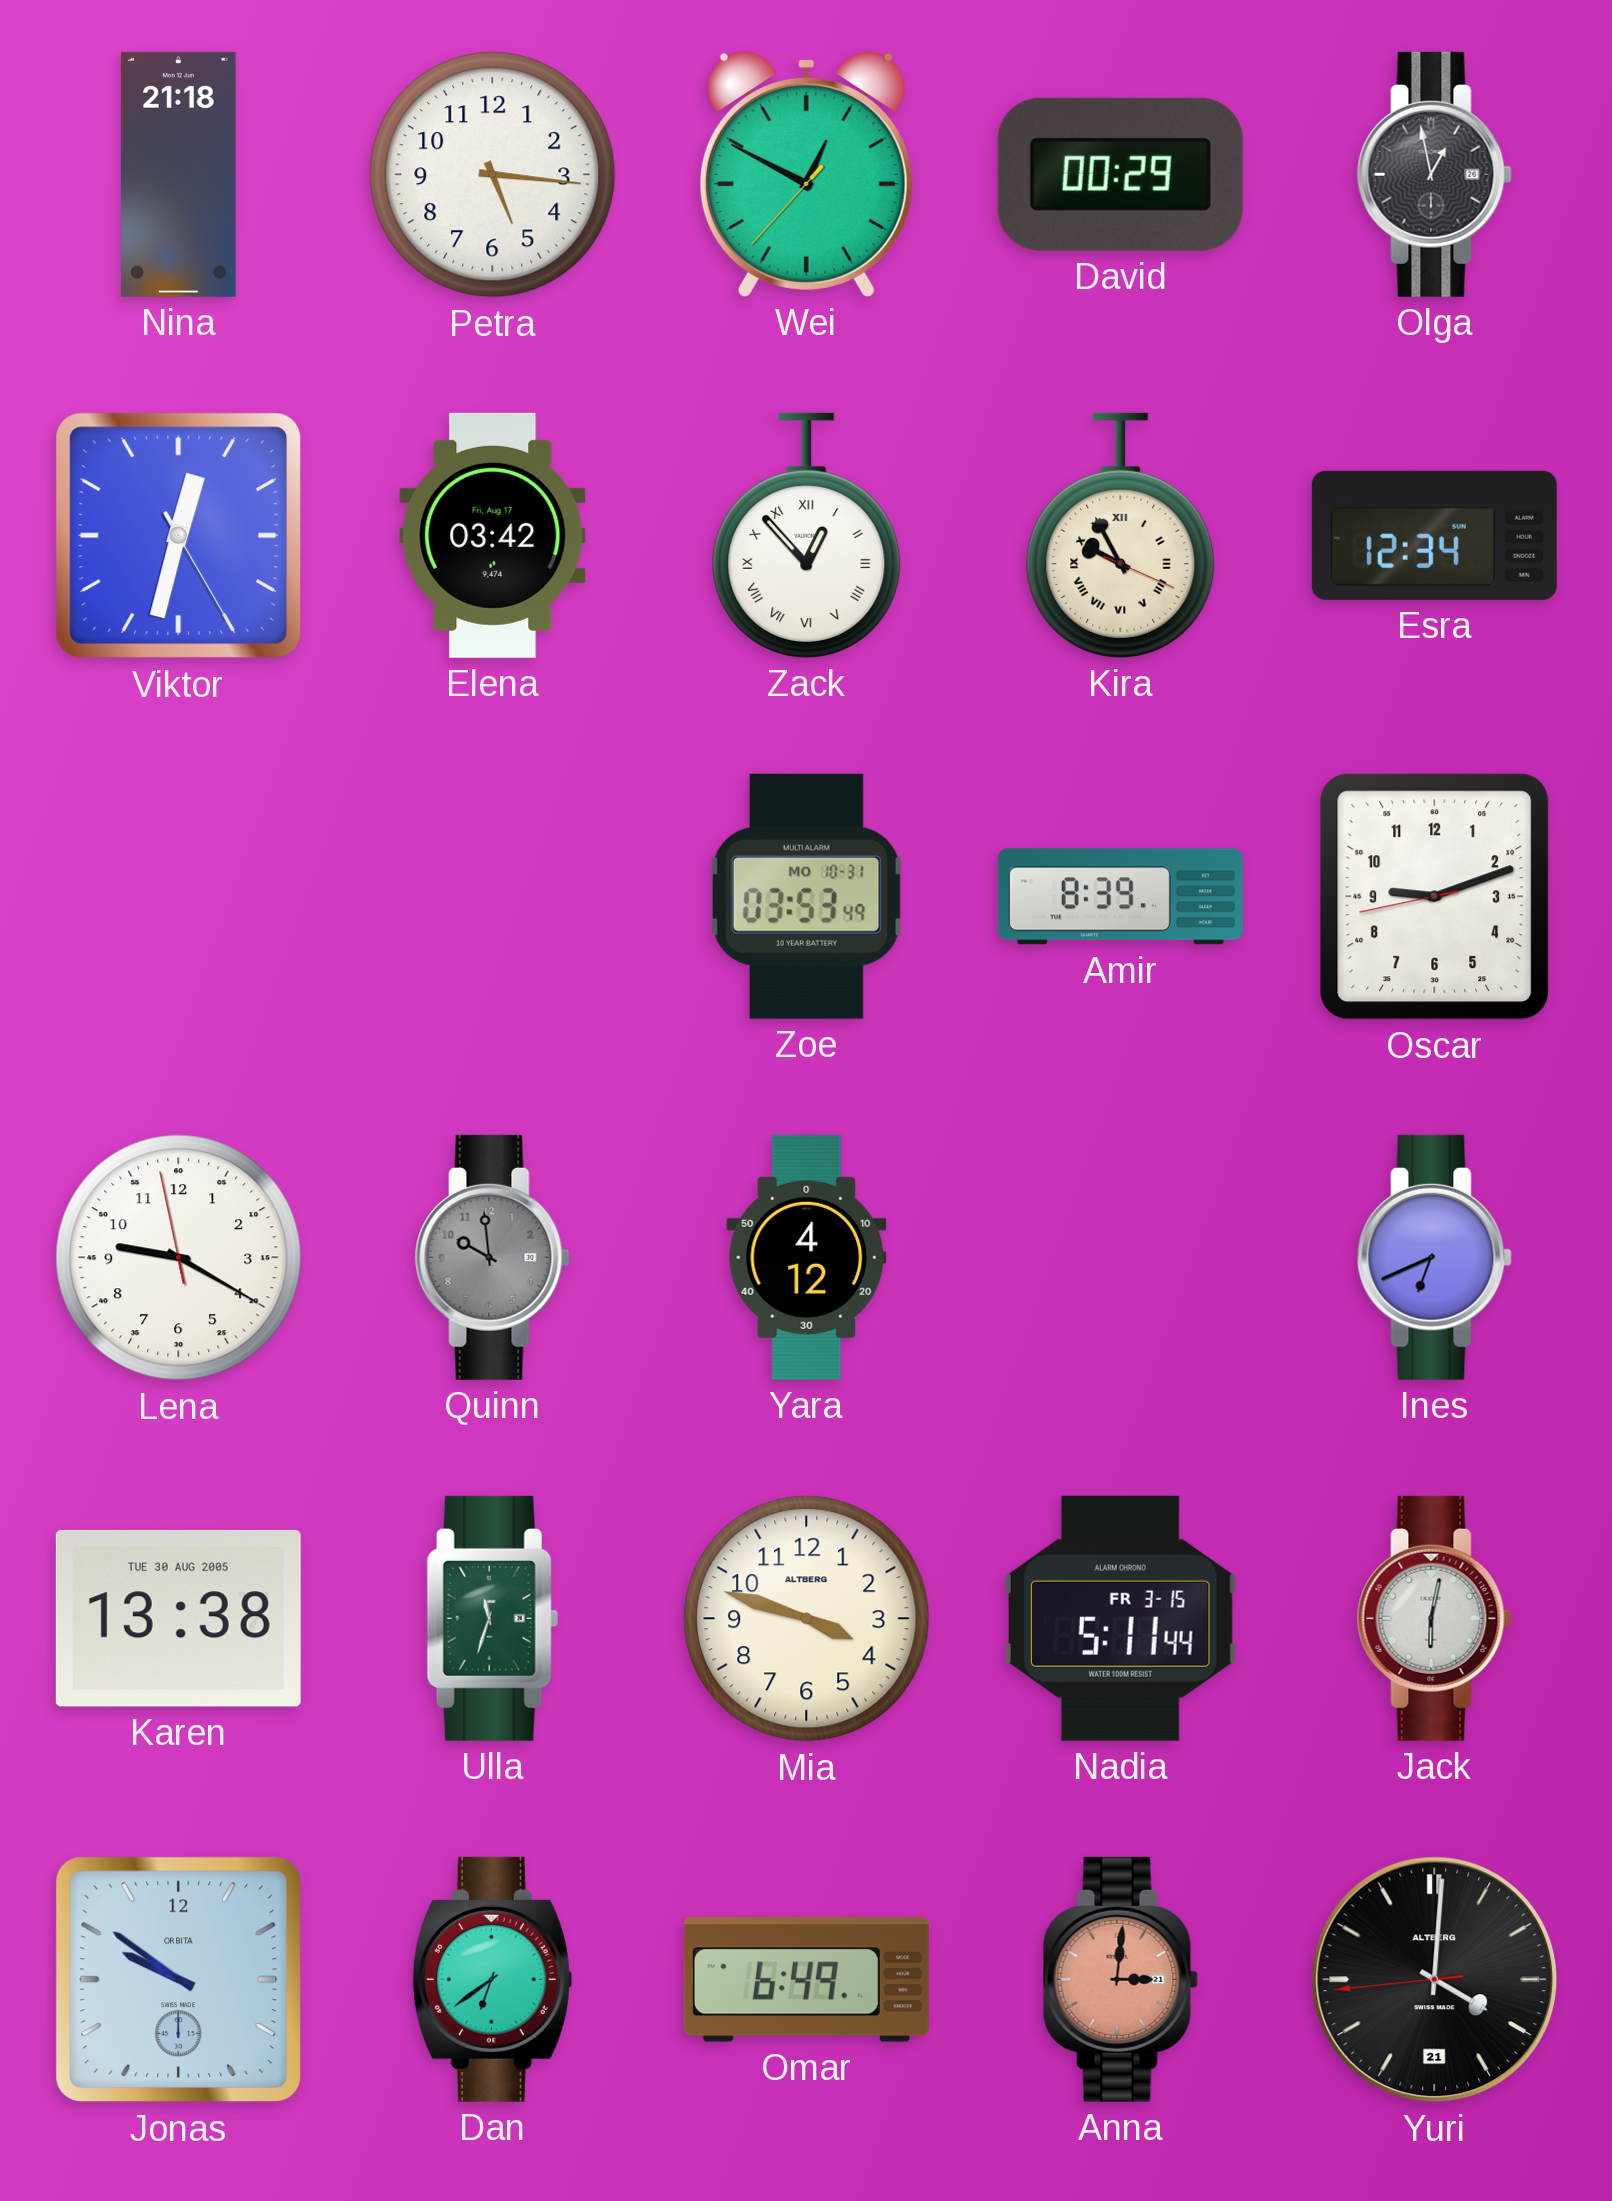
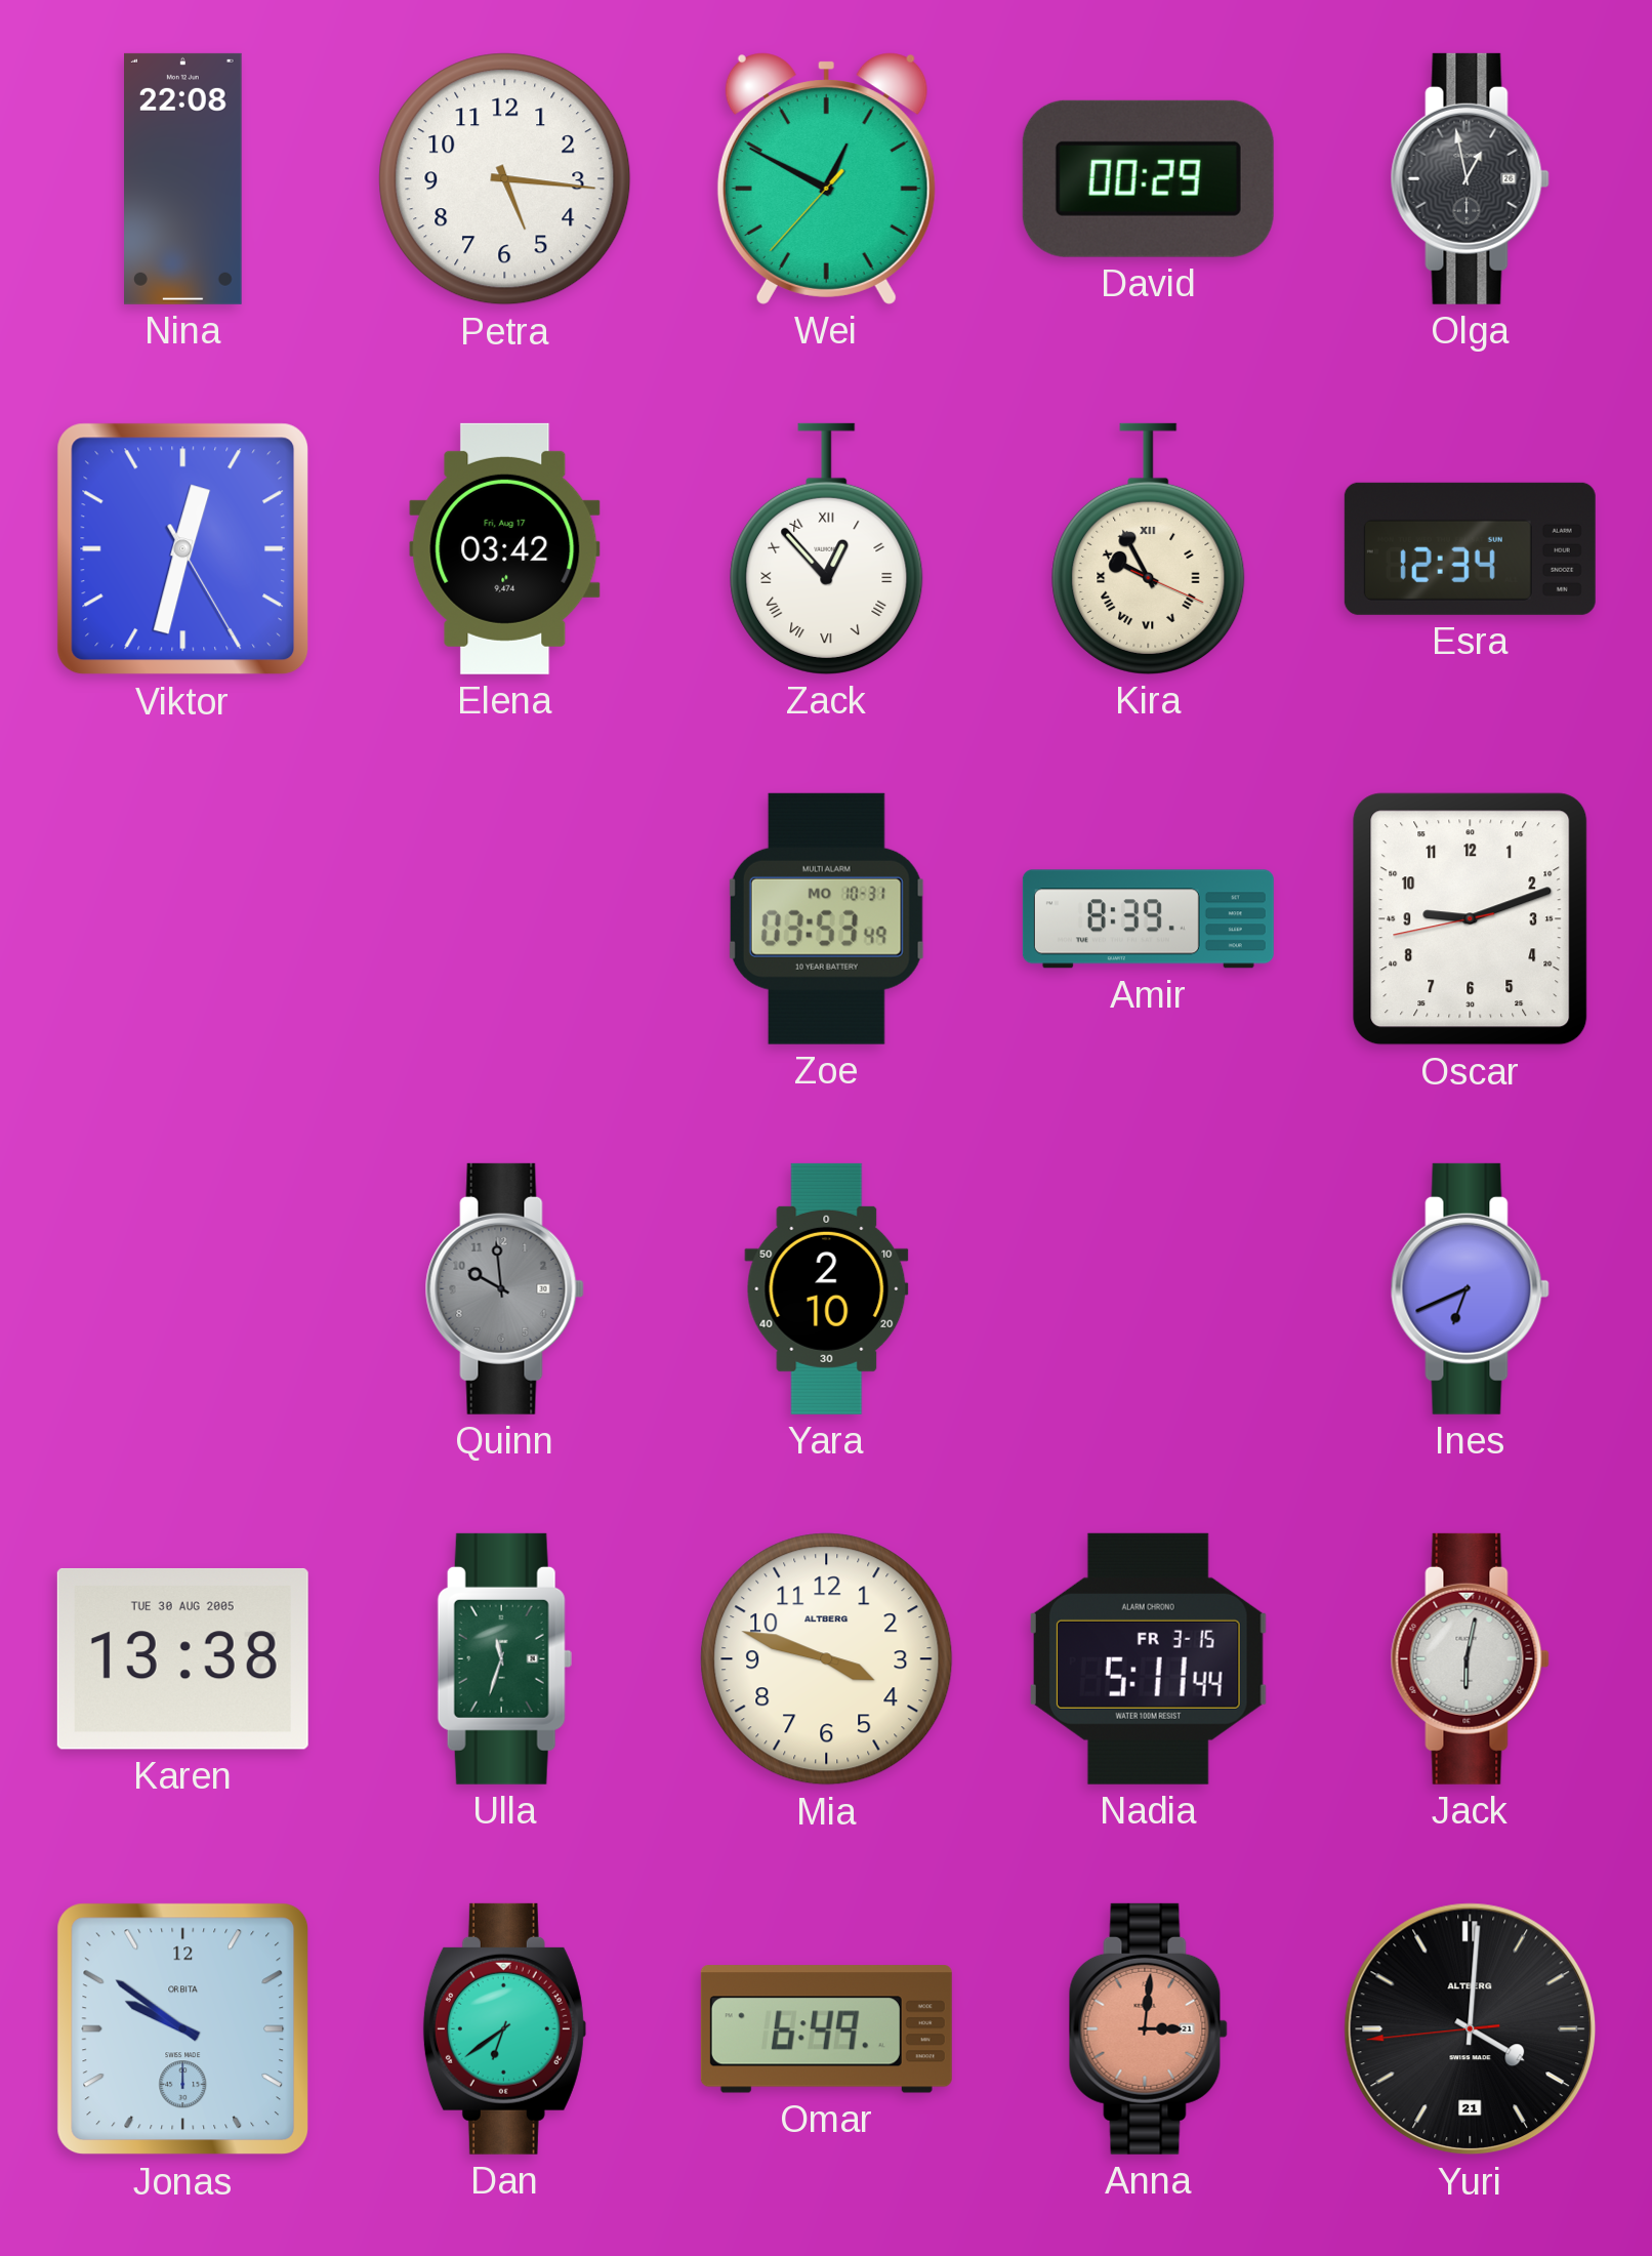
Nina: 21:18 -> 22:08 (183, 178)
Lena: 9:19 -> none (179, 1258)
Yara: 4:12 -> 2:10 (827, 1288)
